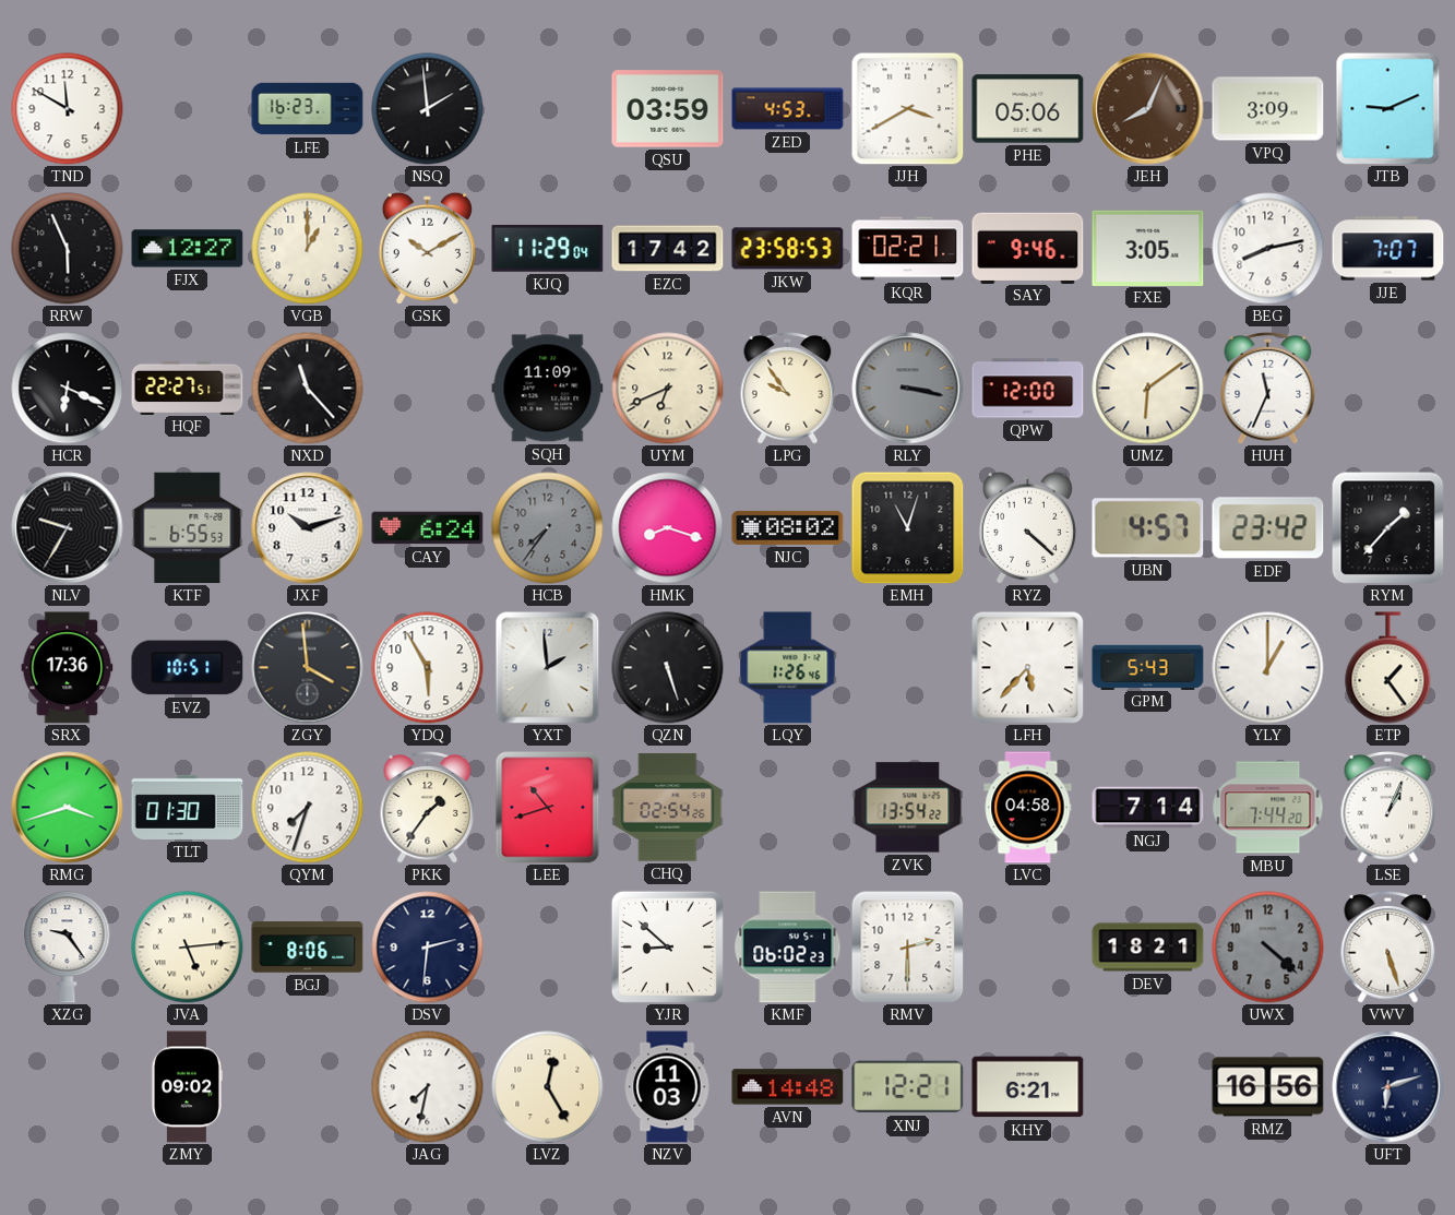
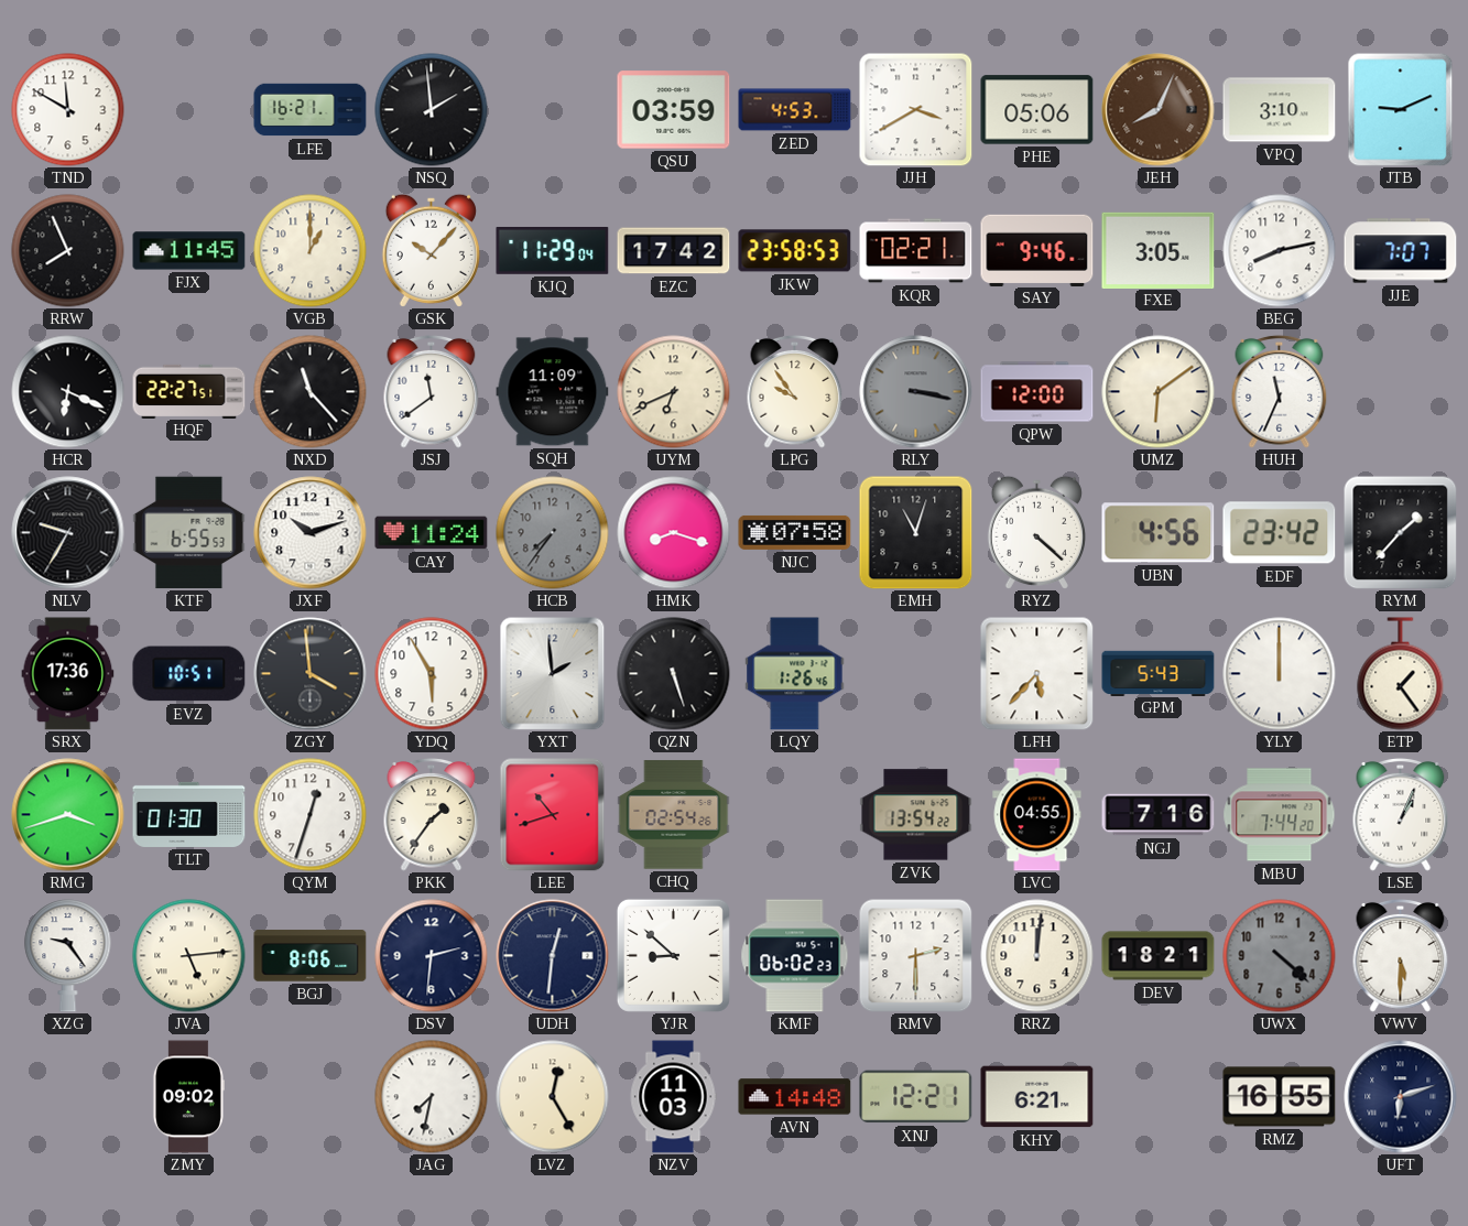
LFE: 16:23 -> 16:21 (311, 110)
VPQ: 3:09 -> 3:10 (1280, 110)
RRW: 5:56 -> 7:56 (68, 251)
FJX: 12:27 -> 11:45 (189, 251)
GSK: 10:10 -> 10:07 (431, 250)
JSJ: none -> 11:39 (432, 392)
CAY: 6:24 -> 11:24 (432, 533)
NJC: 08:02 -> 07:58 (795, 532)
UBN: 4:57 -> 4:56 (1159, 533)
YLY: 1:00 -> 12:00 (1280, 674)
QYM: 7:33 -> 12:33 (311, 815)
LVC: 04:58 -> 04:55 (1037, 815)
NGJ: 7:14 -> 7:16 (1159, 815)
UDH: none -> 12:31 (553, 956)
RRZ: none -> 12:01 (1037, 956)
VWV: 5:27 -> 5:30 (1401, 956)
RMZ: 16:56 -> 16:55 (1280, 1097)
